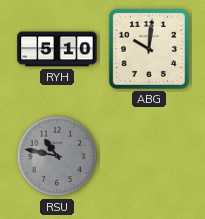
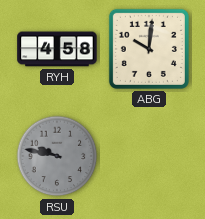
RYH: 5:10 -> 4:58 (57, 49)
RSU: 10:47 -> 9:47 (57, 156)
